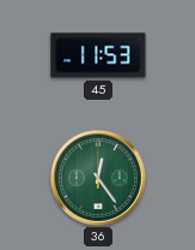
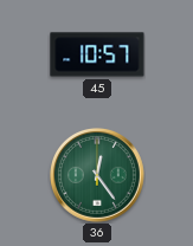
45: 11:53 -> 10:57 (97, 54)
